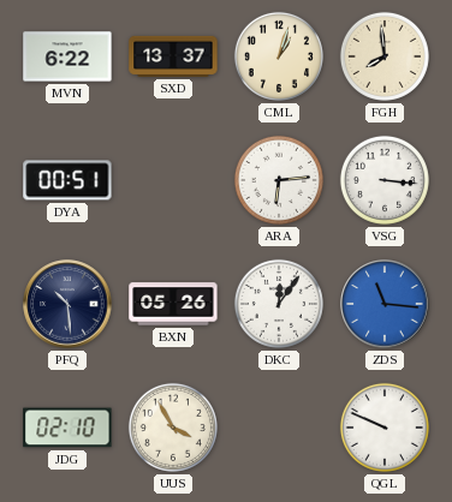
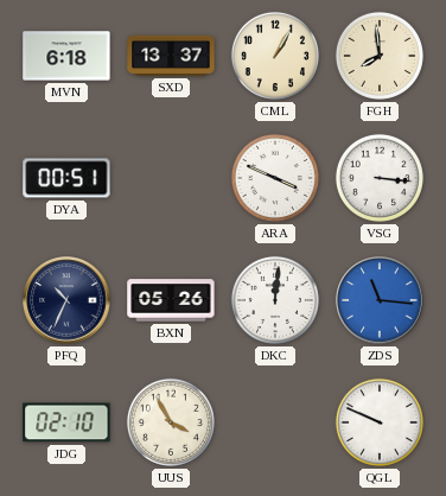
MVN: 6:22 -> 6:18 (66, 56)
CML: 1:03 -> 1:05 (275, 56)
ARA: 6:14 -> 3:49 (275, 178)
PFQ: 10:29 -> 10:34 (66, 300)
DKC: 12:06 -> 12:01 (275, 300)
